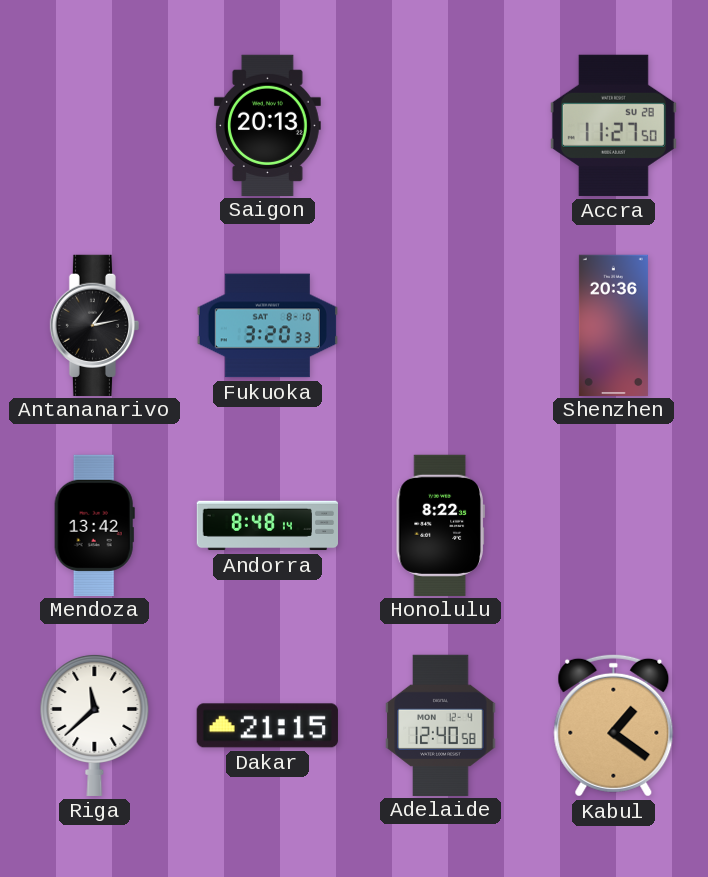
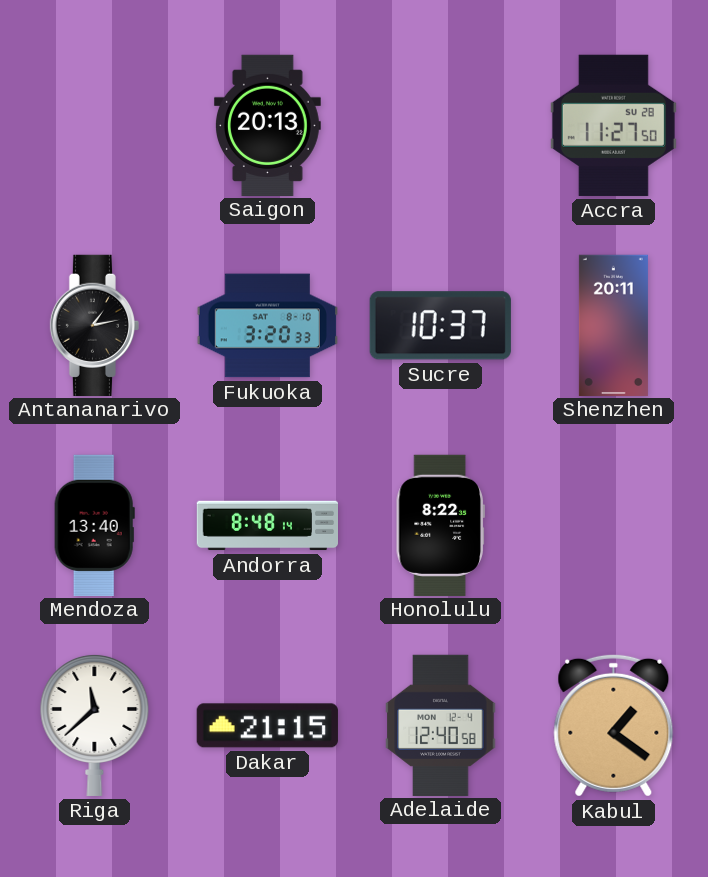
Sucre: none -> 10:37 (440, 326)
Shenzhen: 20:36 -> 20:11 (613, 325)
Mendoza: 13:42 -> 13:40 (94, 525)
